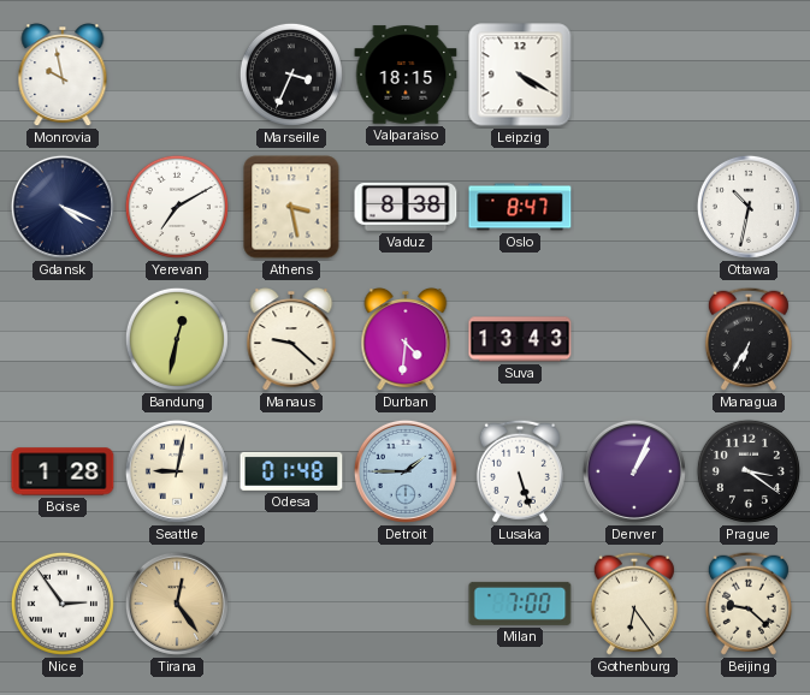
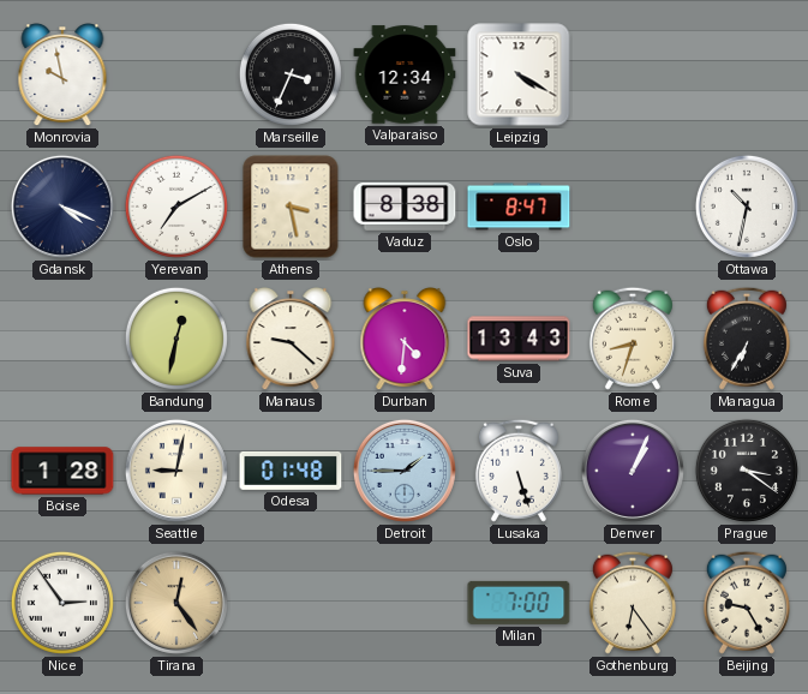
Valparaiso: 18:15 -> 12:34 (405, 74)
Rome: none -> 8:33 (633, 339)
Beijing: 9:22 -> 9:25 (747, 603)
